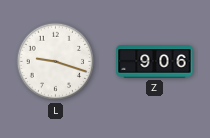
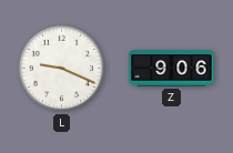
L: 9:18 -> 9:19 (62, 69)
